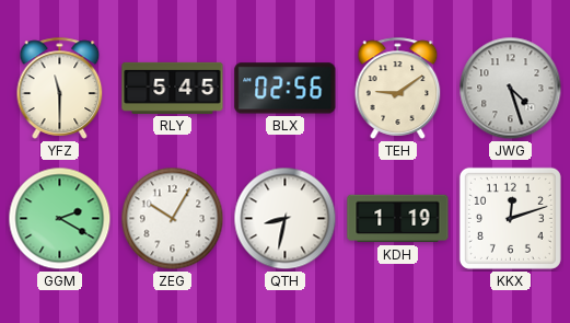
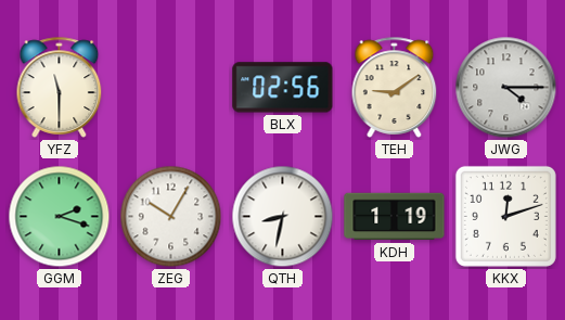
RLY: 5:45 -> none (173, 88)
JWG: 4:27 -> 4:15 (506, 88)
GGM: 2:20 -> 2:18 (60, 217)
